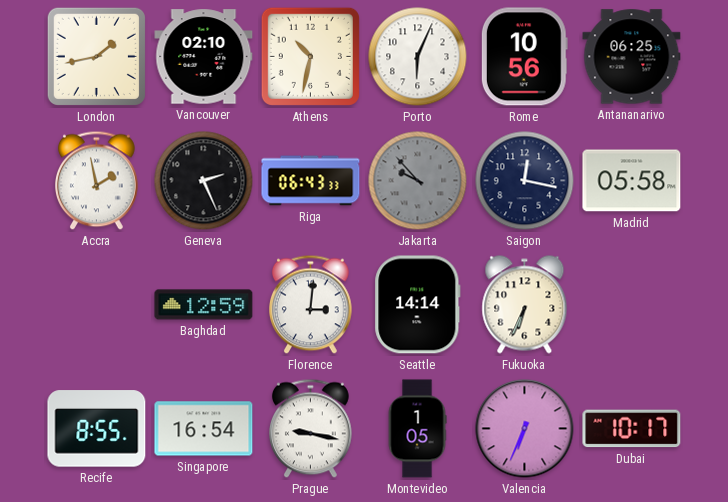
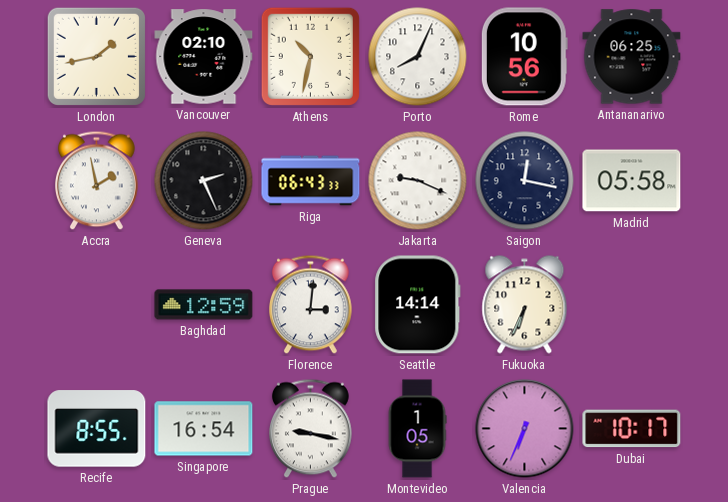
Porto: 6:04 -> 8:04 (418, 57)
Jakarta: 9:53 -> 9:19 (418, 181)
Jakarta dial: grey -> white (418, 181)
